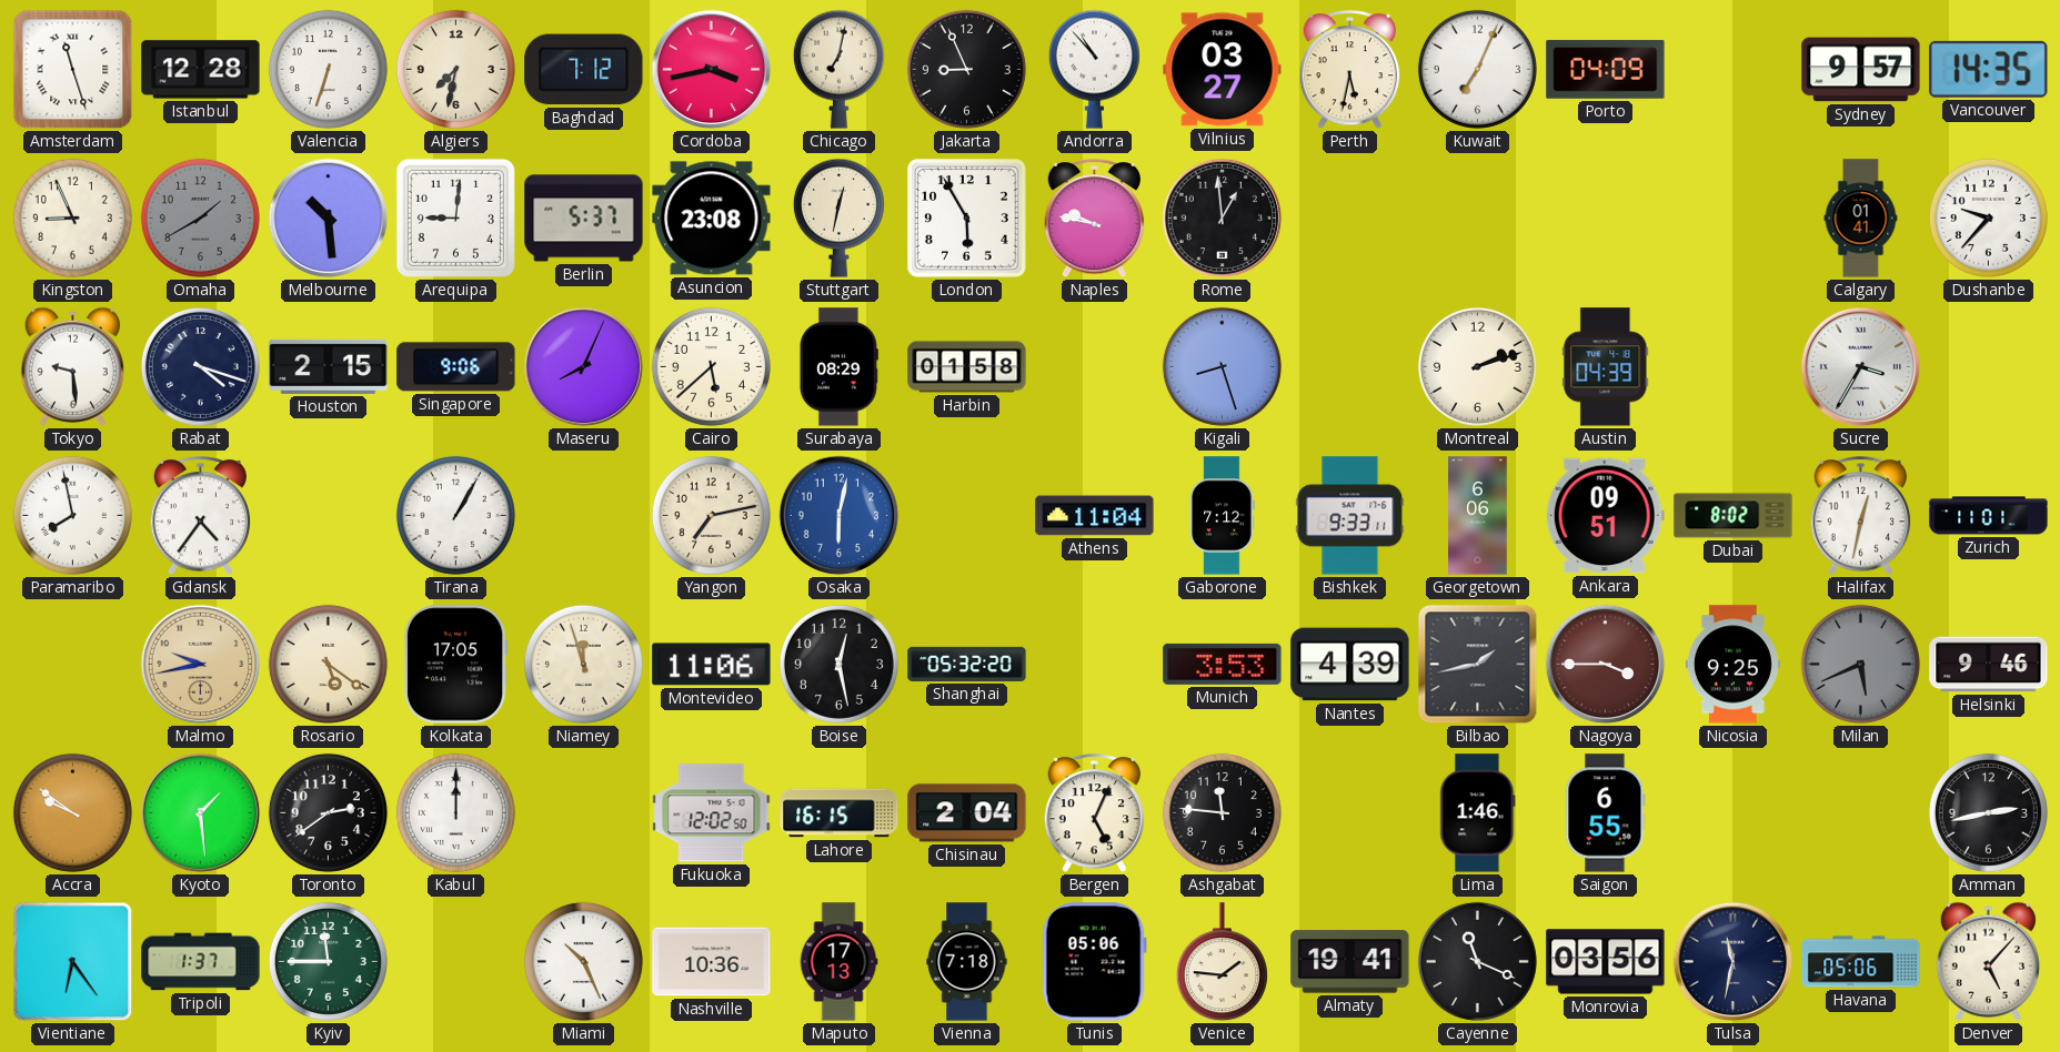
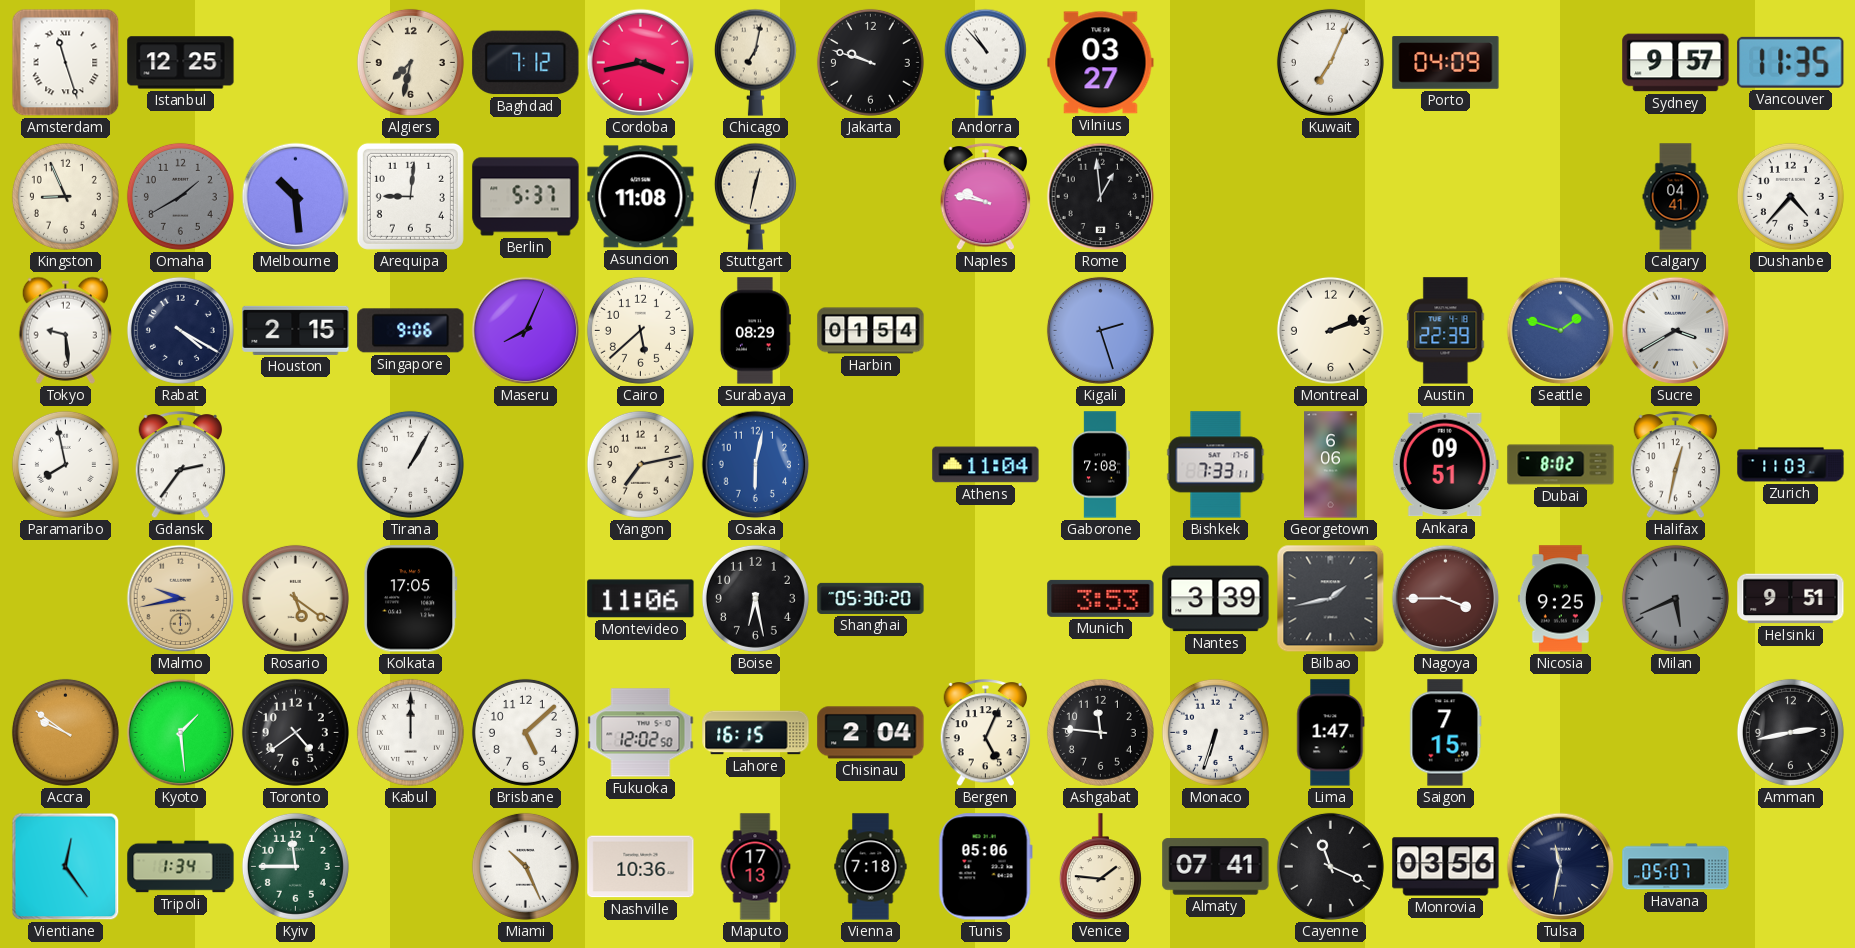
Istanbul: 12:28 -> 12:25 (181, 63)
Valencia: 6:33 -> none (328, 69)
Jakarta: 8:56 -> 9:48 (870, 62)
Perth: 5:32 -> none (1350, 70)
Vancouver: 14:35 -> 11:35 (1791, 62)
Asuncion: 23:08 -> 11:08 (641, 197)
London: 5:55 -> none (967, 219)
Calgary: 01:41 -> 04:41 (1676, 197)
Dushanbe: 9:37 -> 4:37 (1790, 196)
Rabat: 4:18 -> 4:20 (180, 330)
Harbin: 01:58 -> 01:54 (871, 331)
Kigali: 8:27 -> 2:27 (1100, 330)
Austin: 04:39 -> 22:39 (1446, 331)
Seattle: none -> 1:48 (1561, 331)
Sucre: 3:35 -> 3:40 (1676, 331)
Gdansk: 4:36 -> 2:36 (181, 465)
Gaborone: 7:12 -> 7:08 (1100, 465)
Bishkek: 9:33 -> 7:33 (1216, 465)
Zurich: 11:01 -> 11:03 (1791, 465)
Niamey: 11:57 -> none (583, 664)
Boise: 12:28 -> 6:28 (755, 598)
Shanghai: 05:32 -> 05:30 (871, 598)
Nantes: 4:39 -> 3:39 (1216, 599)
Helsinki: 9:46 -> 9:51 (1791, 599)
Toronto: 2:39 -> 4:39 (295, 732)
Brisbane: none -> 5:08 (525, 732)
Monaco: none -> 6:33 (1215, 732)
Lima: 1:46 -> 1:47 (1331, 733)
Saigon: 6:55 -> 7:15 (1446, 733)
Vientiane: 6:24 -> 12:24 (66, 867)
Tripoli: 1:37 -> 1:34 (181, 867)
Almaty: 19:41 -> 07:41 (1216, 867)
Havana: 05:06 -> 05:07 (1676, 867)
Denver: 5:07 -> none (1988, 961)
